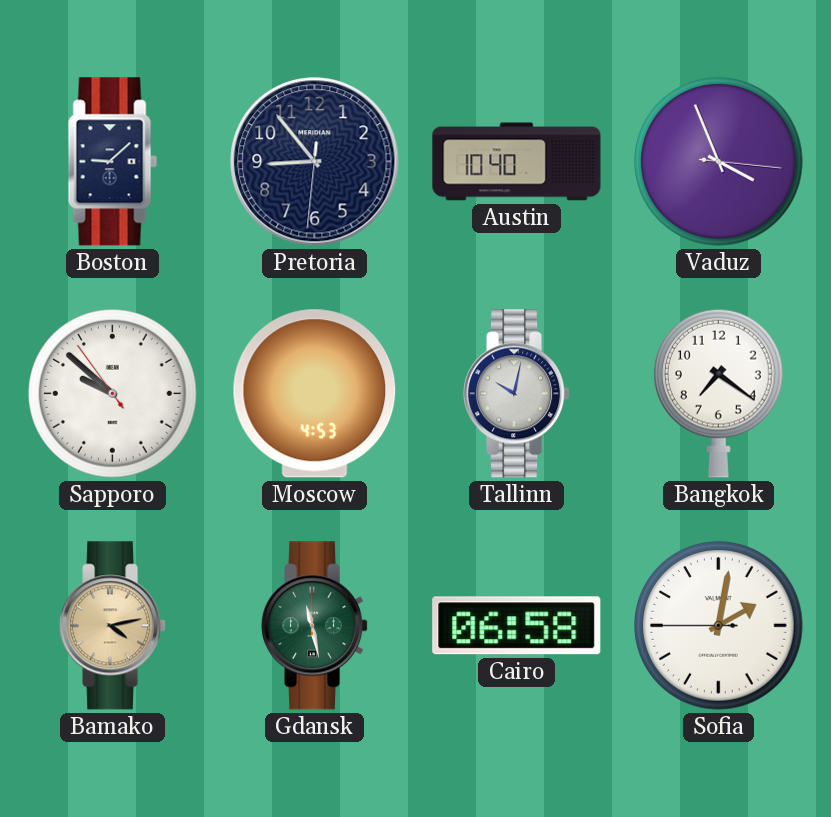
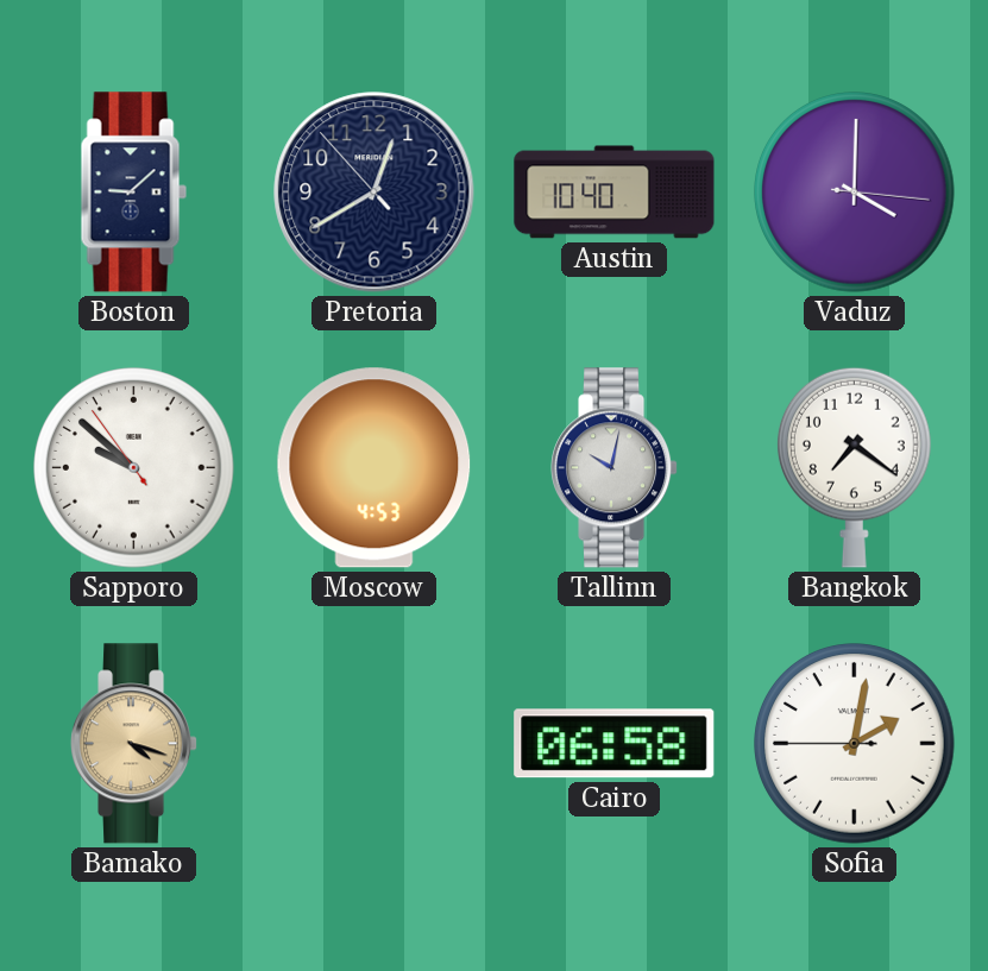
Pretoria: 8:53 -> 12:39 (375, 193)
Vaduz: 3:56 -> 4:00 (855, 193)
Bamako: 4:13 -> 4:18 (136, 744)
Gdansk: 11:28 -> none (316, 626)
